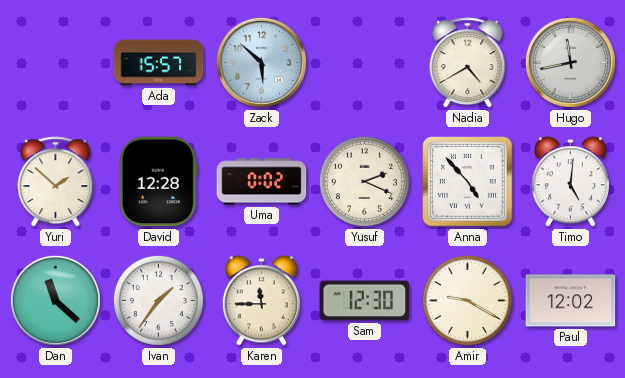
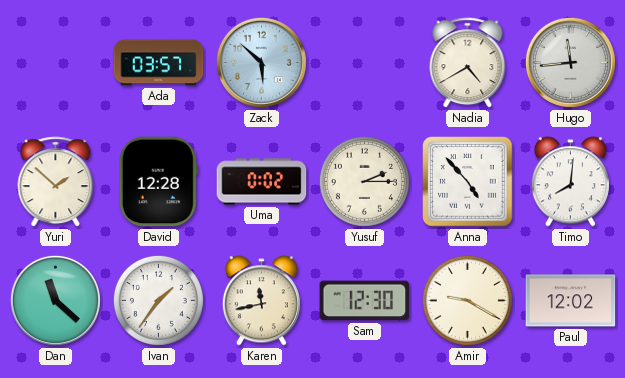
Ada: 15:57 -> 03:57 (159, 63)
Hugo: 11:43 -> 11:44 (570, 62)
Yusuf: 2:19 -> 2:15 (364, 181)
Timo: 5:01 -> 8:01 (570, 182)
Karen: 11:45 -> 11:43 (261, 301)
